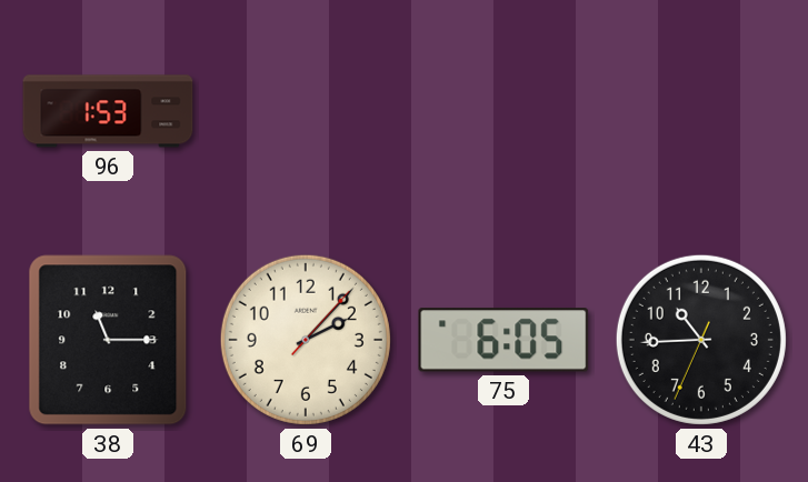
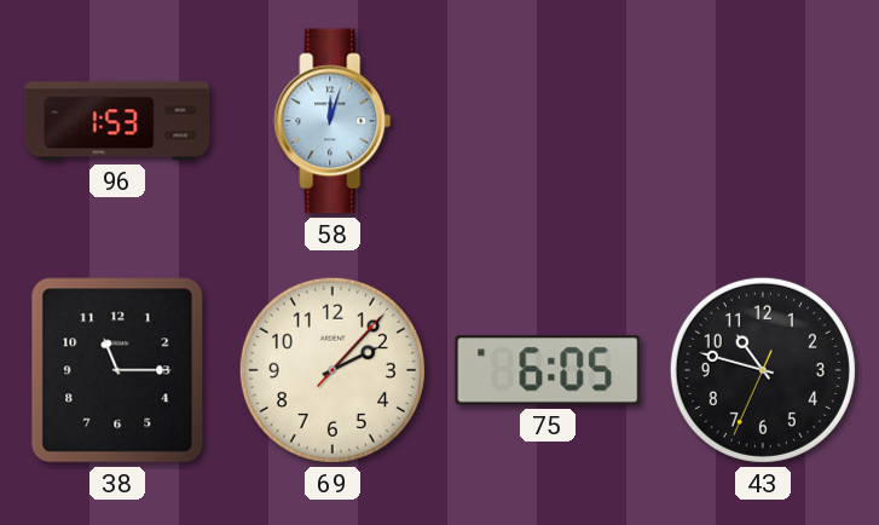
58: none -> 12:03 (332, 121)
43: 10:44 -> 10:47 (763, 370)
